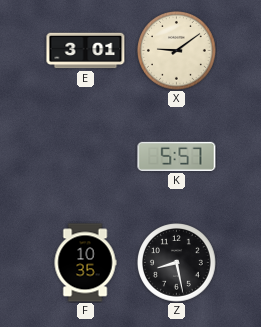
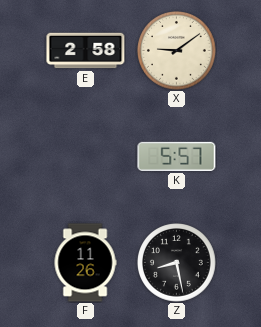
E: 3:01 -> 2:58 (86, 51)
F: 10:35 -> 11:26 (85, 263)
